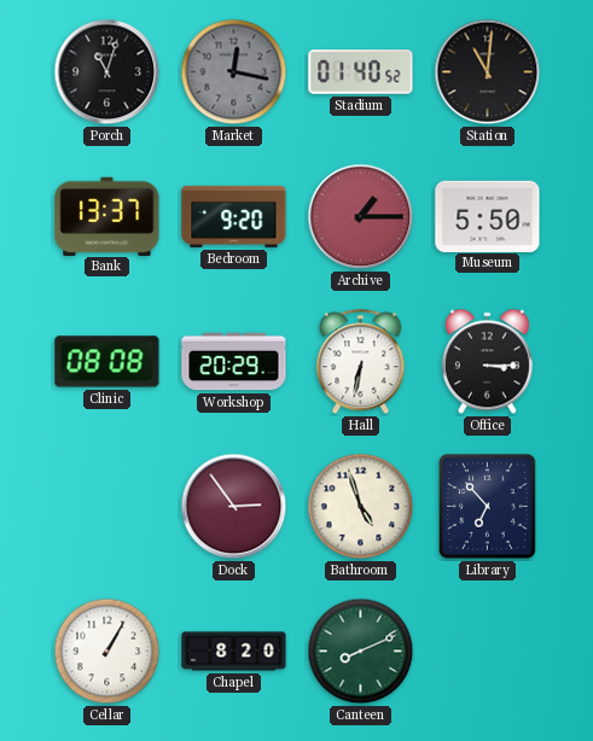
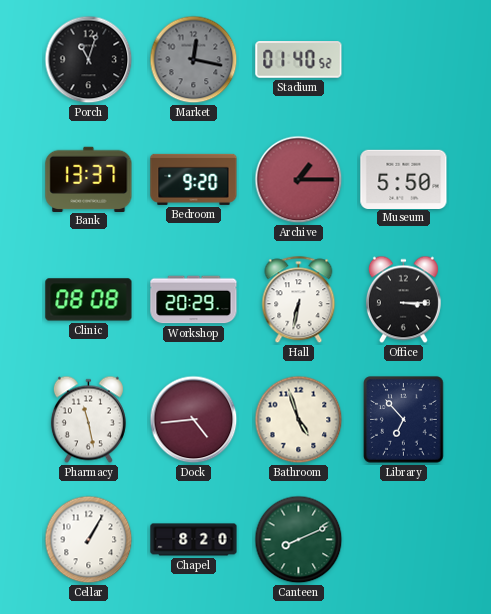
Station: 11:01 -> none (488, 72)
Pharmacy: none -> 11:28 (88, 420)
Dock: 2:54 -> 4:44 (194, 420)
